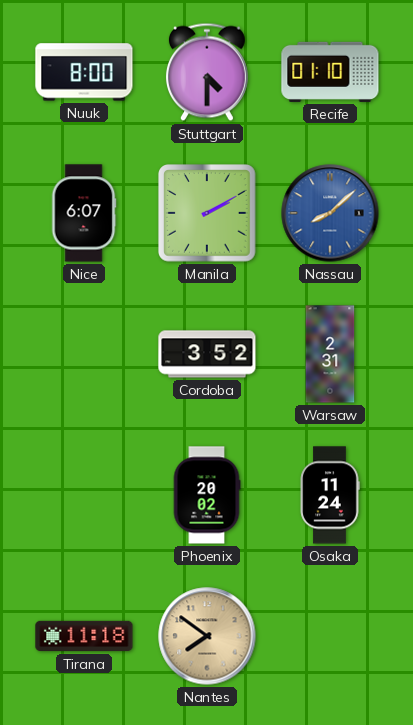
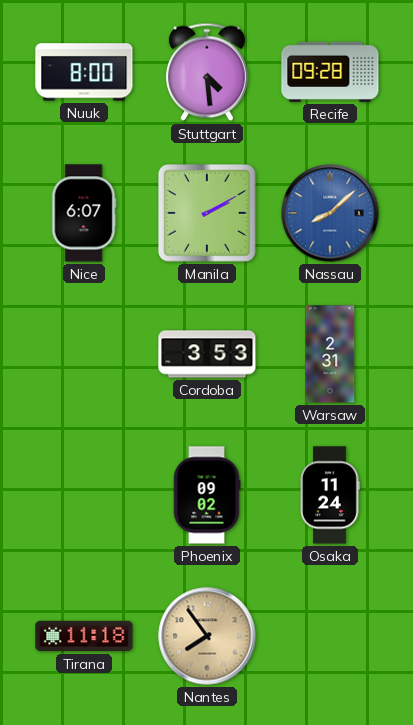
Stuttgart: 4:30 -> 4:29 (207, 72)
Recife: 01:10 -> 09:28 (330, 72)
Cordoba: 3:52 -> 3:53 (207, 354)
Phoenix: 20:02 -> 09:02 (207, 495)
Nantes: 7:51 -> 7:54 (207, 636)
